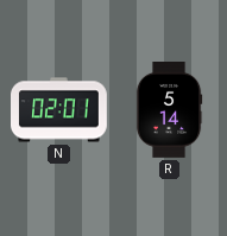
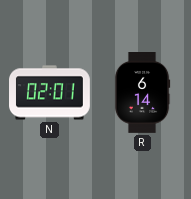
R: 5:14 -> 6:14 (142, 93)
